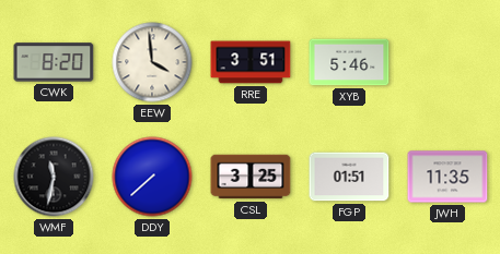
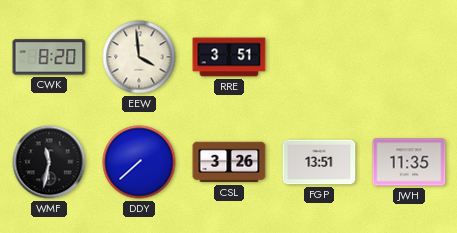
XYB: 5:46 -> none (349, 62)
CSL: 3:25 -> 3:26 (229, 162)
FGP: 01:51 -> 13:51 (319, 162)
